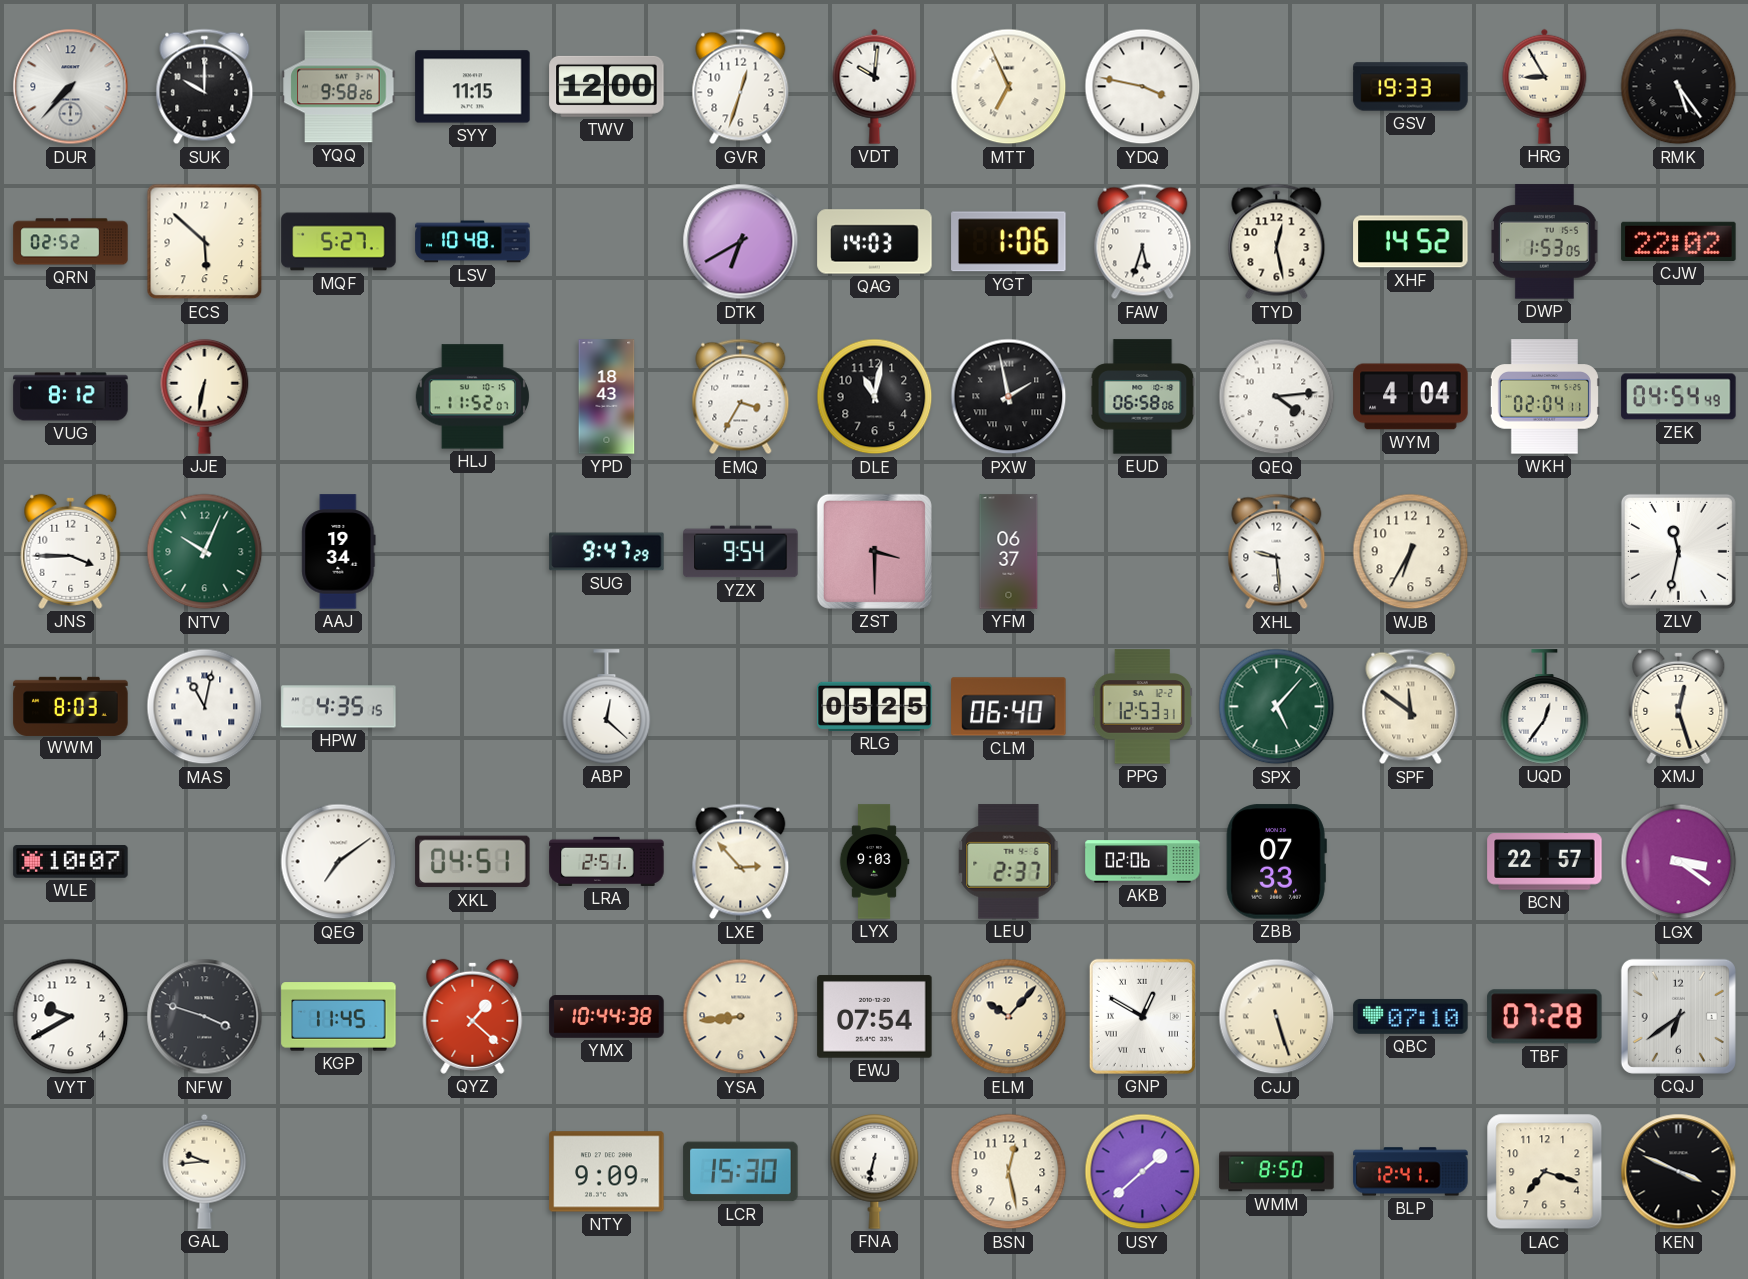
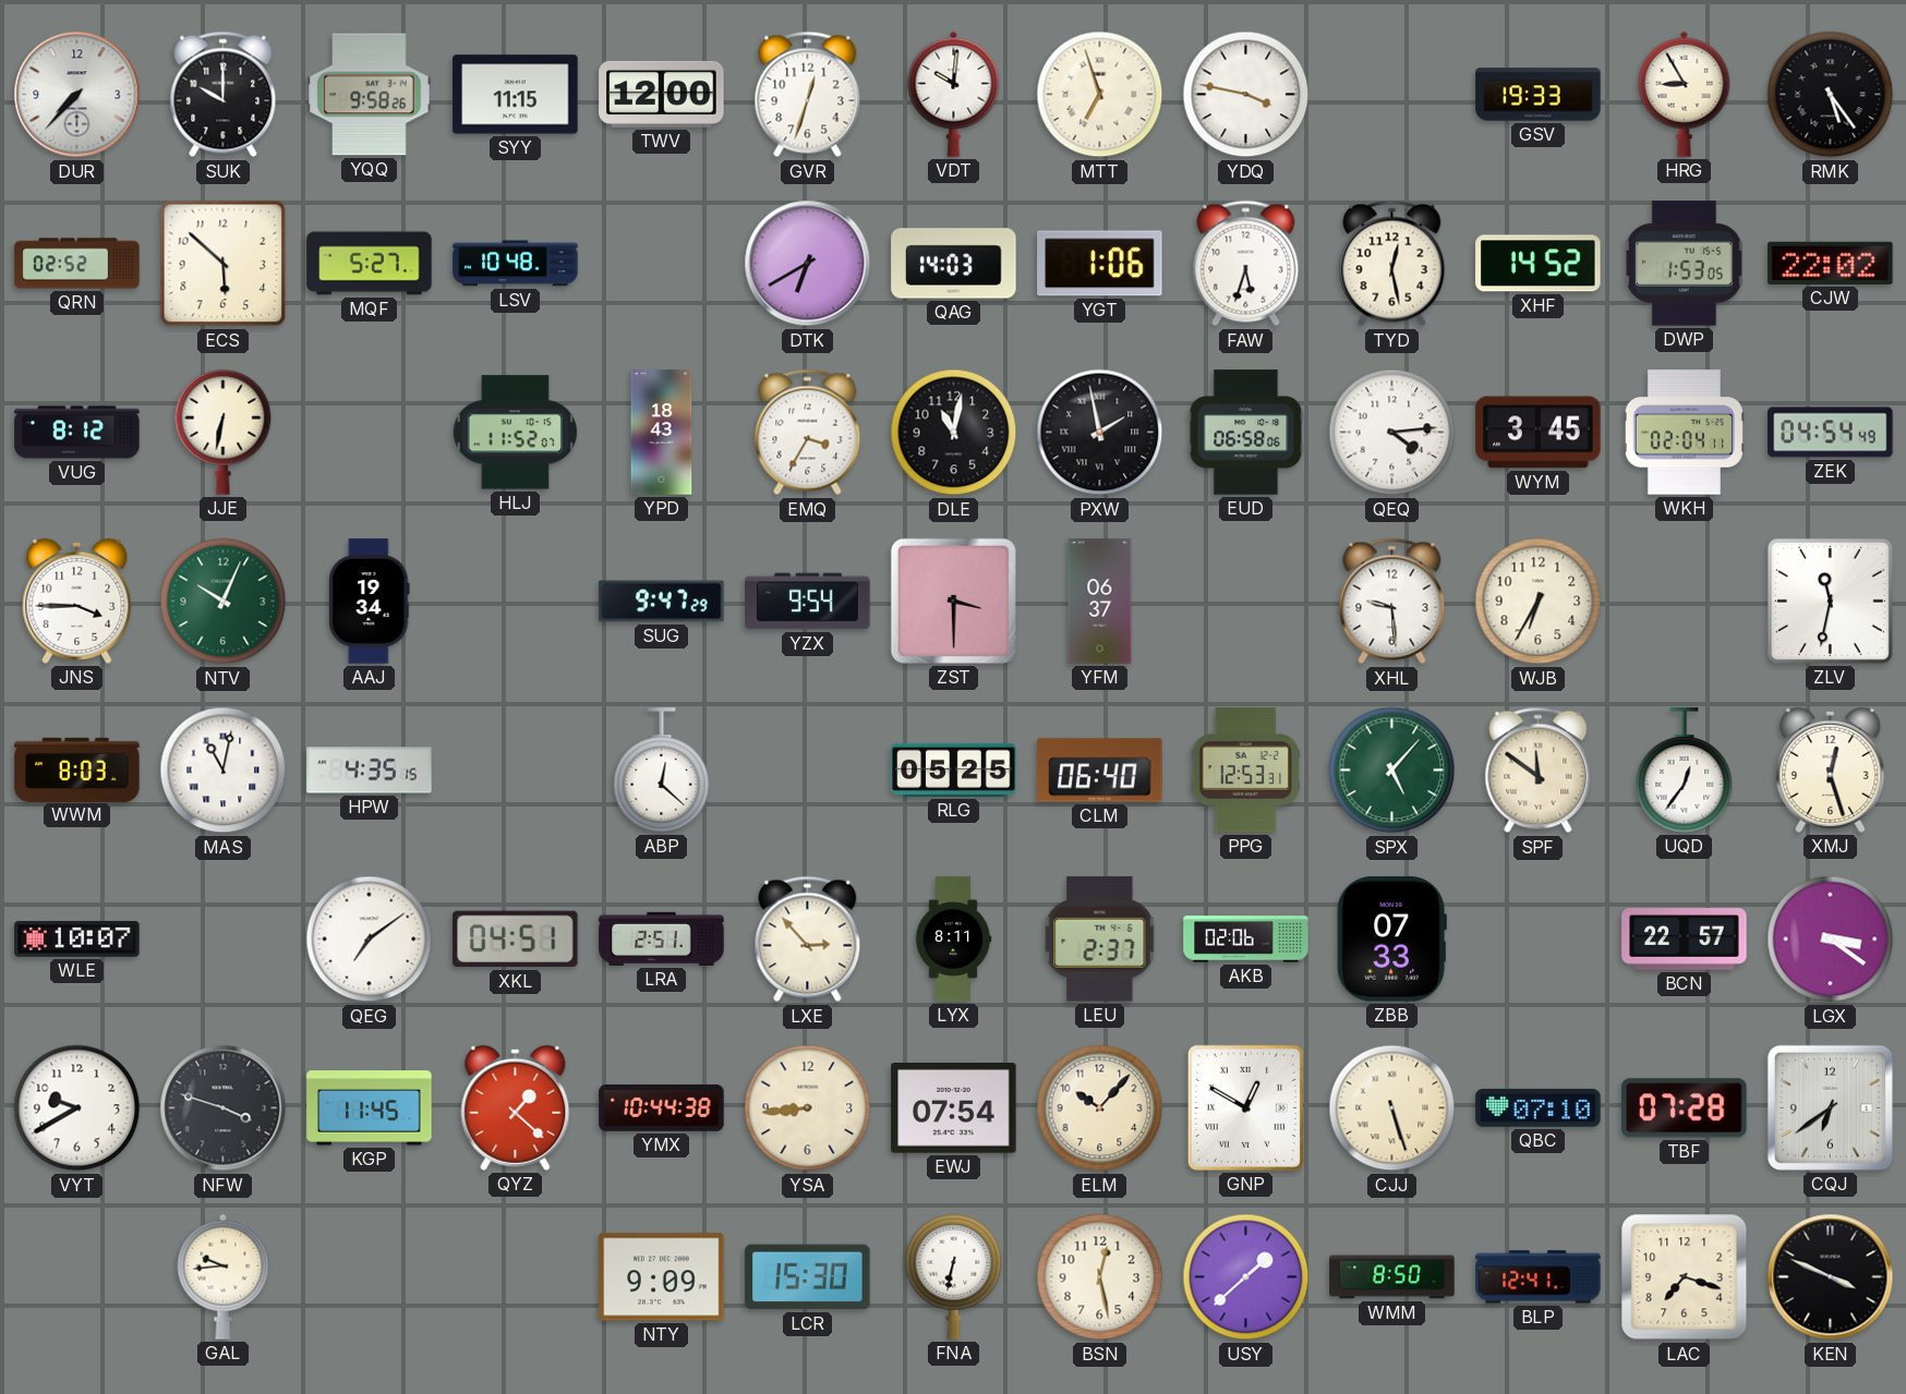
MTT: 6:56 -> 6:57 (1100, 95)
WYM: 4:04 -> 3:45 (1539, 433)
LYX: 9:03 -> 8:11 (953, 940)
